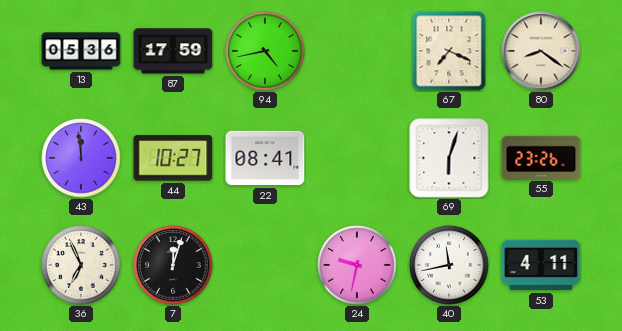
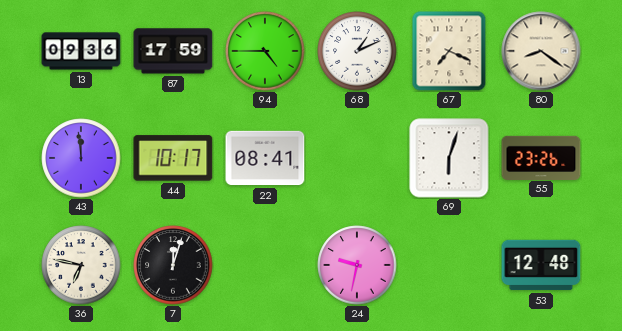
13: 05:36 -> 09:36 (81, 51)
94: 4:43 -> 4:45 (265, 51)
68: none -> 1:11 (357, 51)
44: 10:27 -> 10:17 (173, 158)
36: 6:56 -> 6:47 (81, 265)
40: 11:43 -> none (449, 265)
53: 4:11 -> 12:48 (541, 265)
